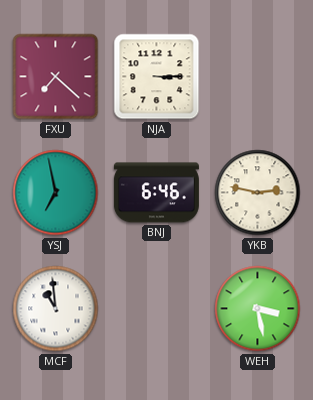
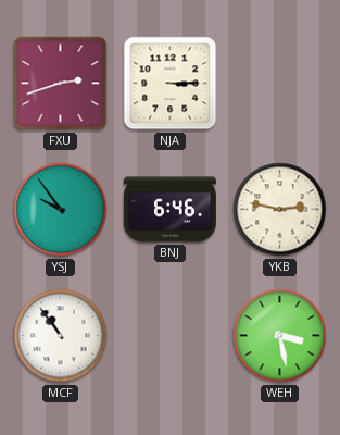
FXU: 7:22 -> 2:42 (61, 84)
YSJ: 6:58 -> 9:54 (61, 210)
MCF: 10:59 -> 10:54 (61, 336)
